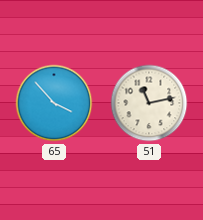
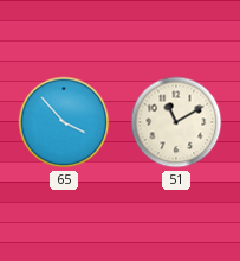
51: 11:13 -> 11:10 (176, 122)
